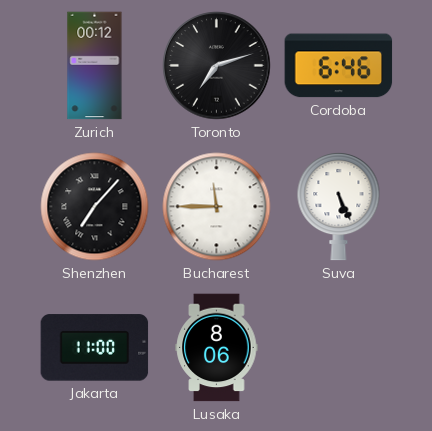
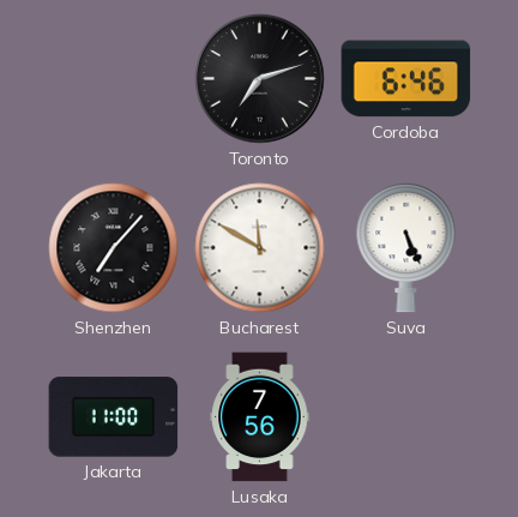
Zurich: 00:12 -> none (95, 66)
Bucharest: 11:45 -> 11:50 (260, 248)
Lusaka: 8:06 -> 7:56 (260, 417)
